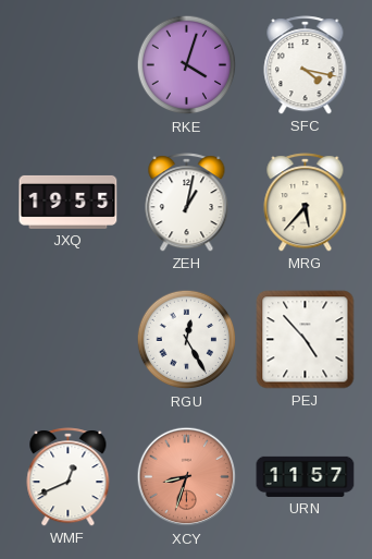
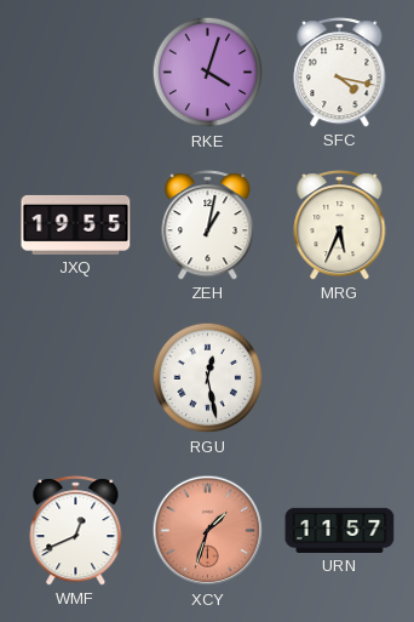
MRG: 5:37 -> 5:34 (340, 226)
RGU: 12:25 -> 12:28 (208, 378)
PEJ: 4:53 -> none (306, 340)
XCY: 8:33 -> 1:33 (208, 531)
